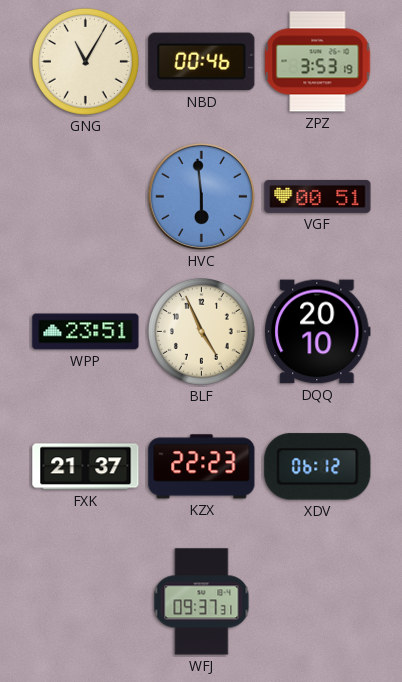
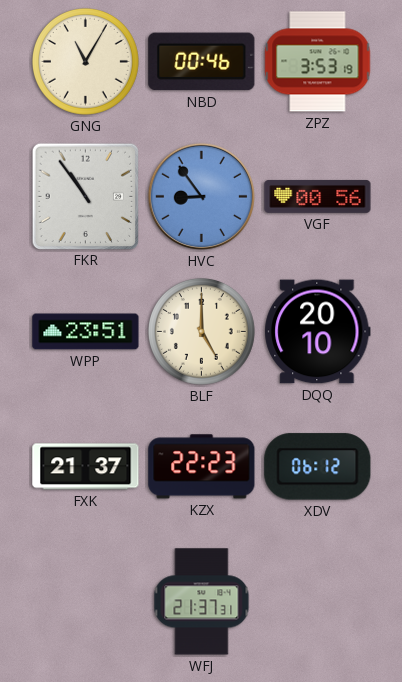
FKR: none -> 10:54 (85, 196)
HVC: 5:59 -> 8:54 (201, 196)
VGF: 00:51 -> 00:56 (318, 196)
BLF: 4:56 -> 5:00 (201, 331)
WFJ: 09:37 -> 21:37 (202, 602)
